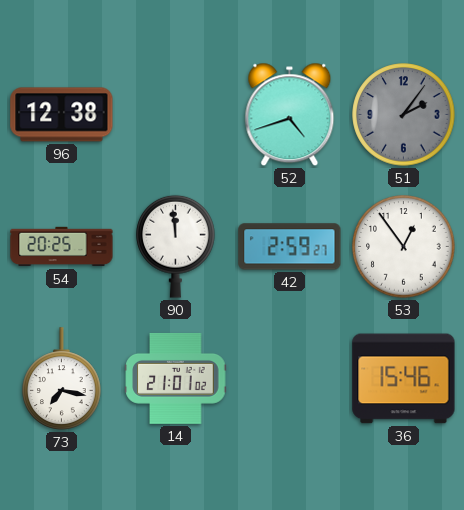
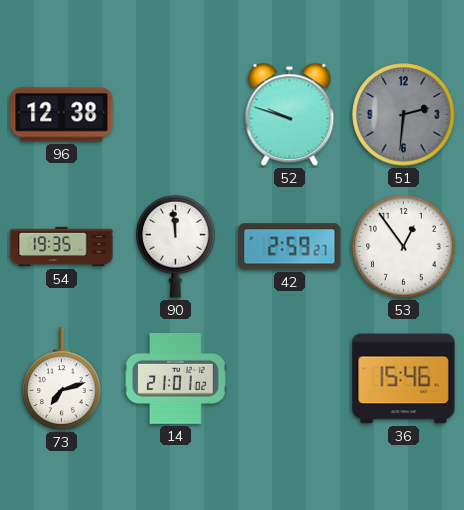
52: 4:42 -> 9:48 (290, 115)
51: 2:06 -> 2:31 (404, 115)
54: 20:25 -> 19:35 (62, 247)
73: 7:17 -> 7:12 (62, 379)
